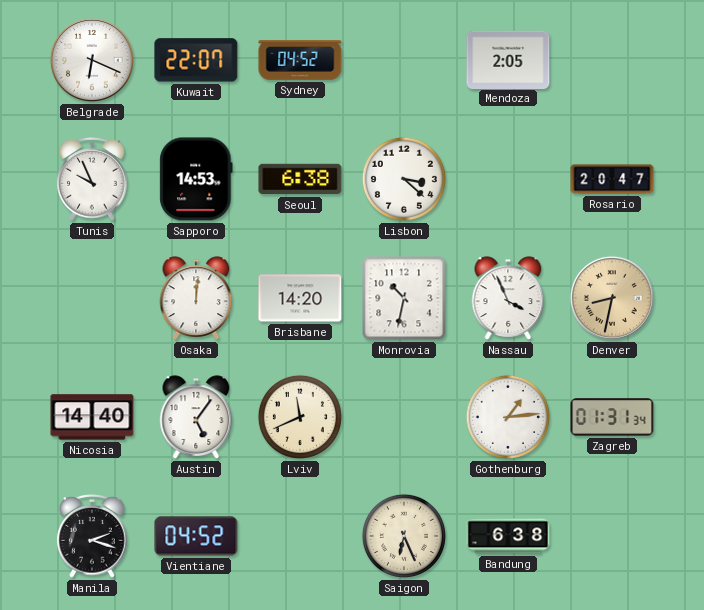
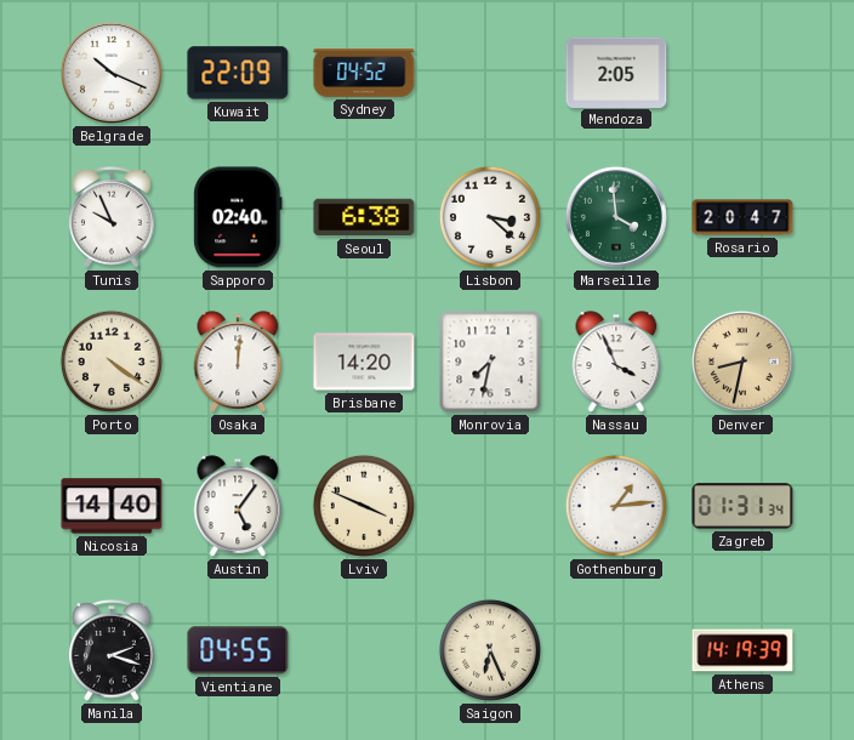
Belgrade: 6:19 -> 10:19 (112, 73)
Kuwait: 22:07 -> 22:09 (238, 73)
Sapporo: 14:53 -> 02:40 (238, 217)
Marseille: none -> 3:59 (616, 217)
Porto: none -> 4:21 (112, 362)
Monrovia: 10:32 -> 7:32 (490, 362)
Lviv: 11:41 -> 3:49 (364, 506)
Vientiane: 04:52 -> 04:55 (238, 650)
Bandung: 6:38 -> none (508, 536)
Athens: none -> 14:19 (742, 650)
